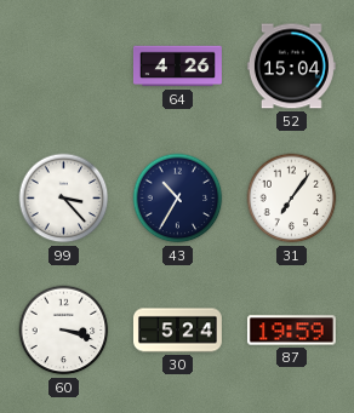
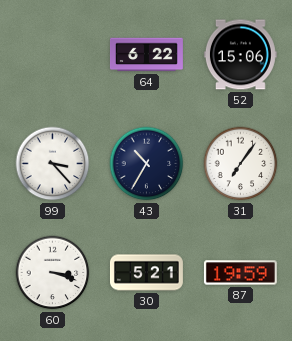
64: 4:26 -> 6:22 (146, 55)
52: 15:04 -> 15:06 (240, 55)
30: 5:24 -> 5:21 (146, 273)
